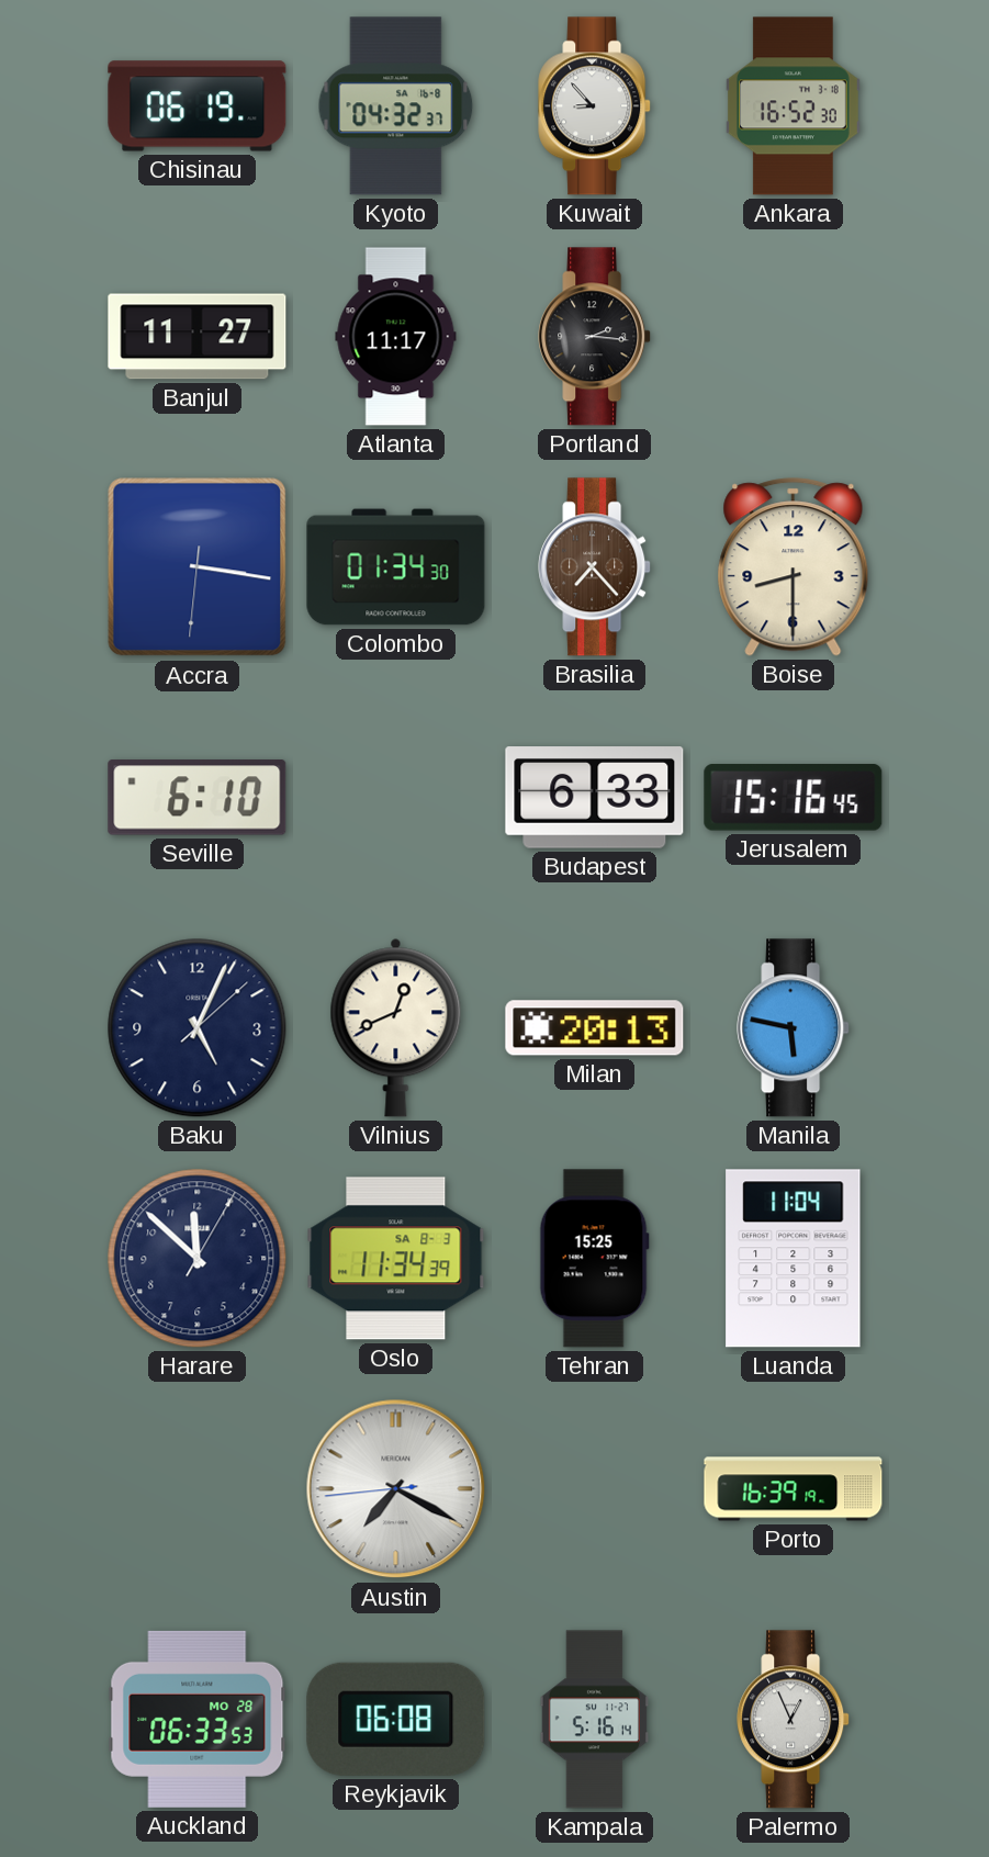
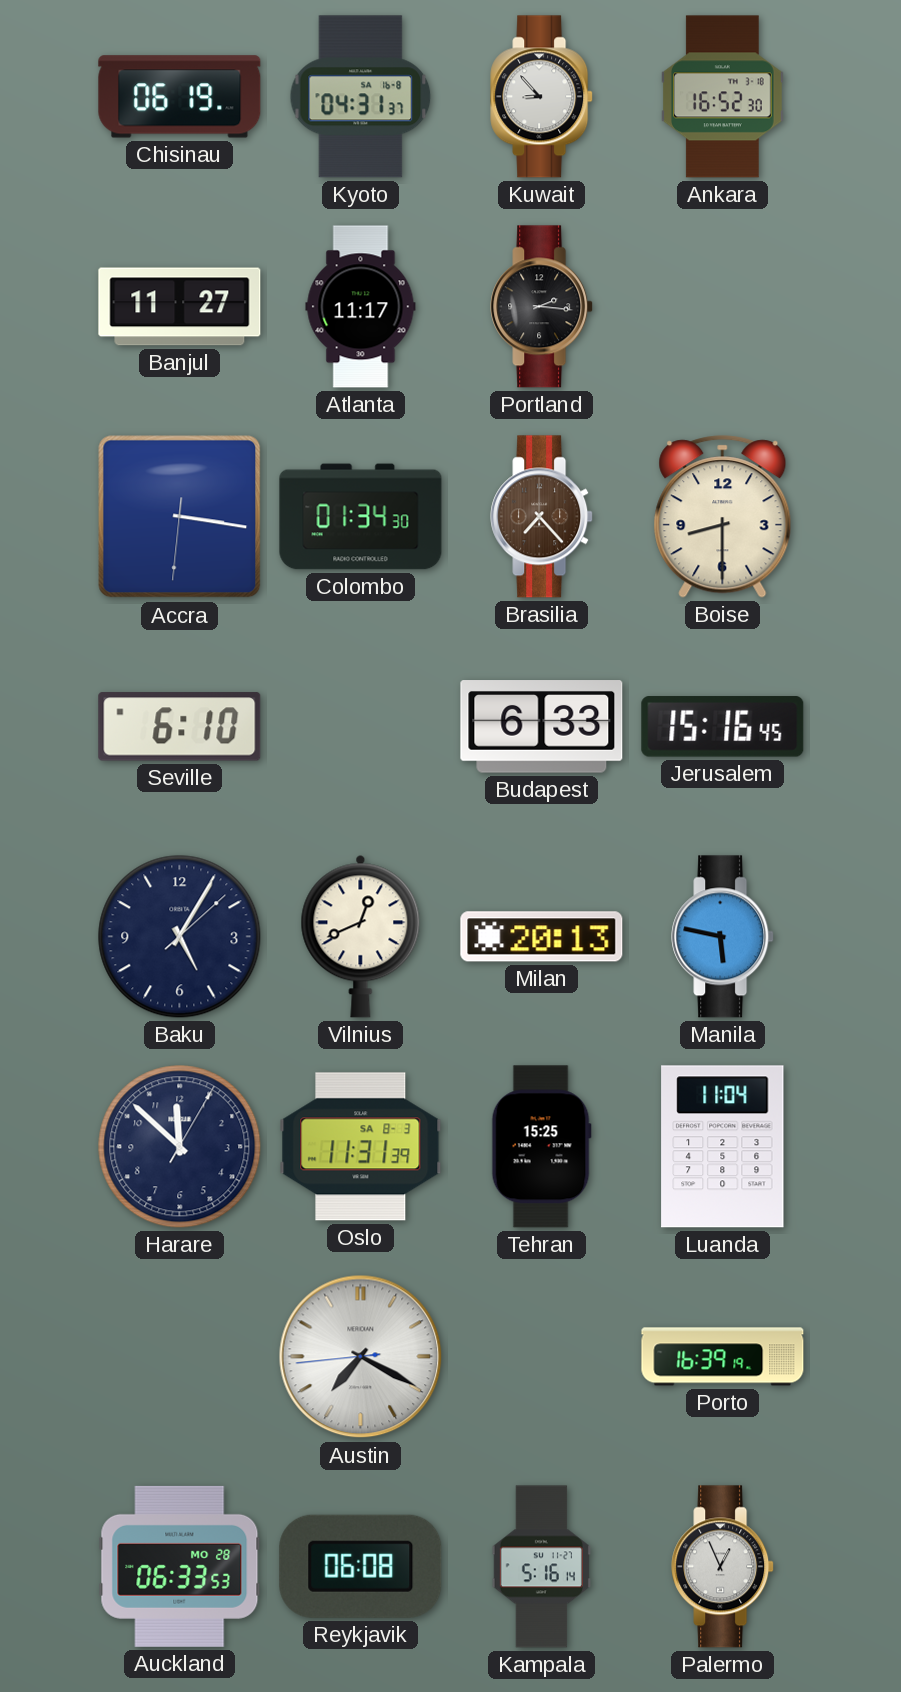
Kyoto: 04:32 -> 04:31 (361, 97)
Baku: 5:04 -> 5:05 (180, 937)
Oslo: 11:34 -> 11:31 (361, 1147)
